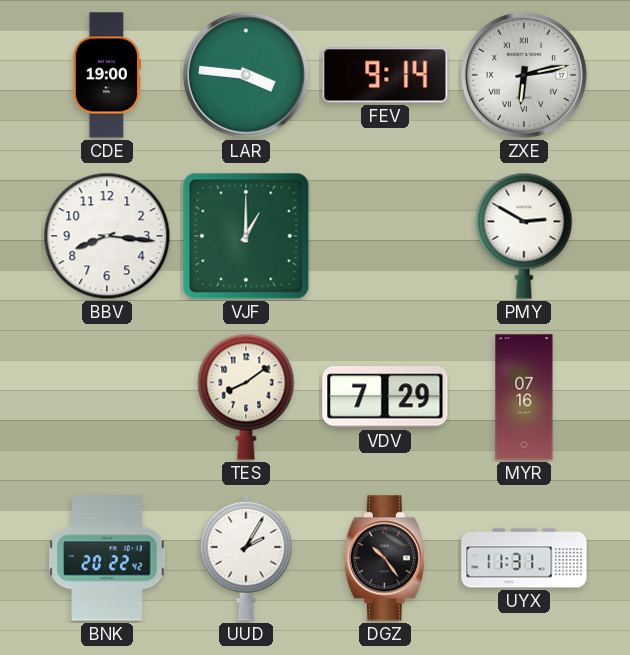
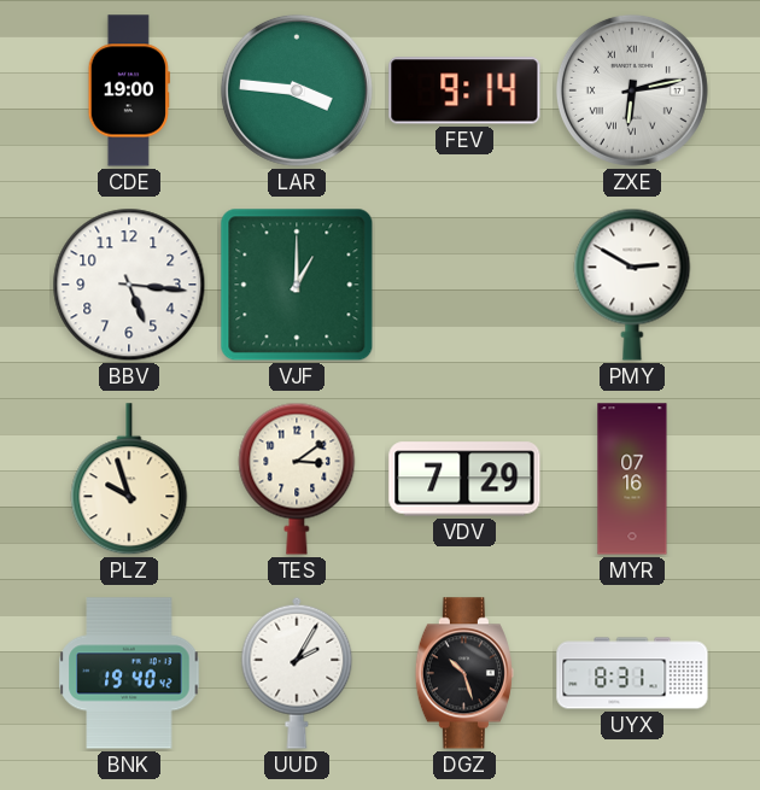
BBV: 8:16 -> 5:16 (129, 285)
PLZ: none -> 9:57 (129, 480)
TES: 8:09 -> 3:09 (297, 479)
BNK: 20:22 -> 19:40 (129, 673)
DGZ: 10:24 -> 10:27 (464, 673)
UYX: 11:31 -> 8:31 (632, 673)
